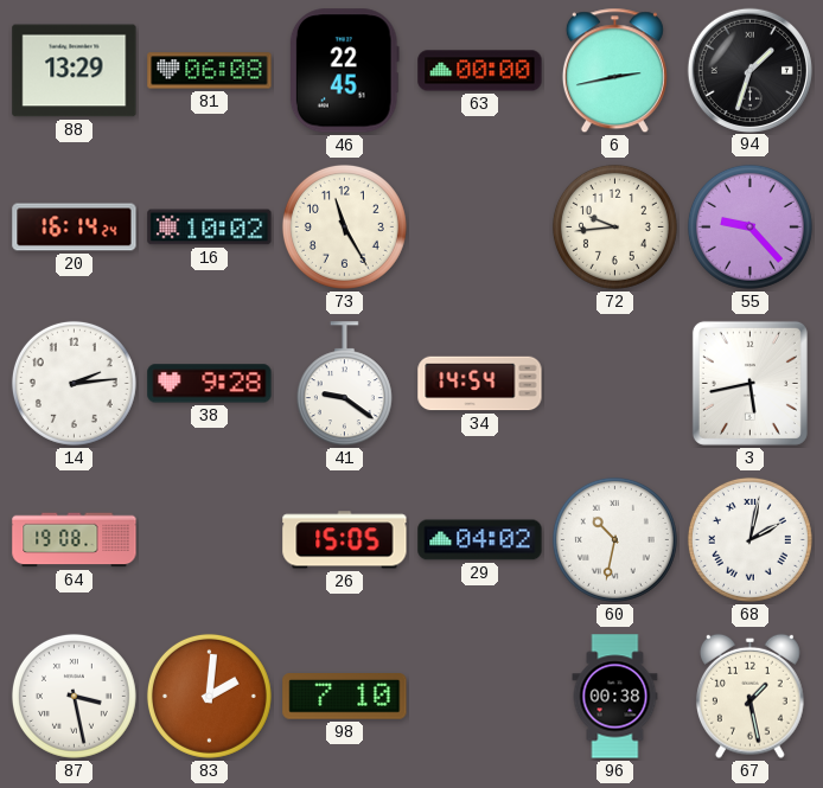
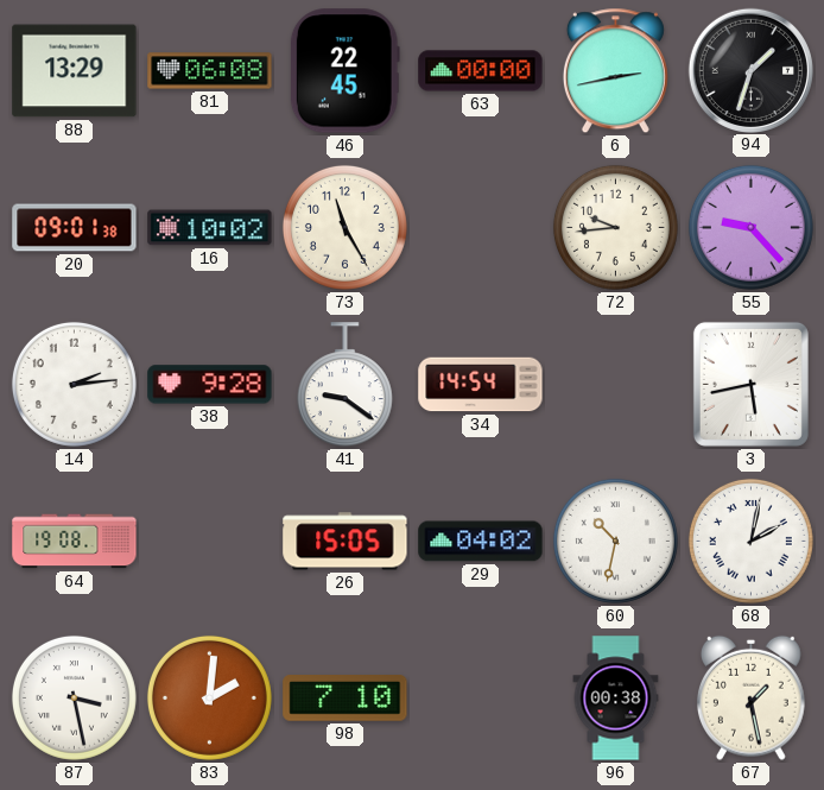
20: 16:14 -> 09:01 (75, 228)
